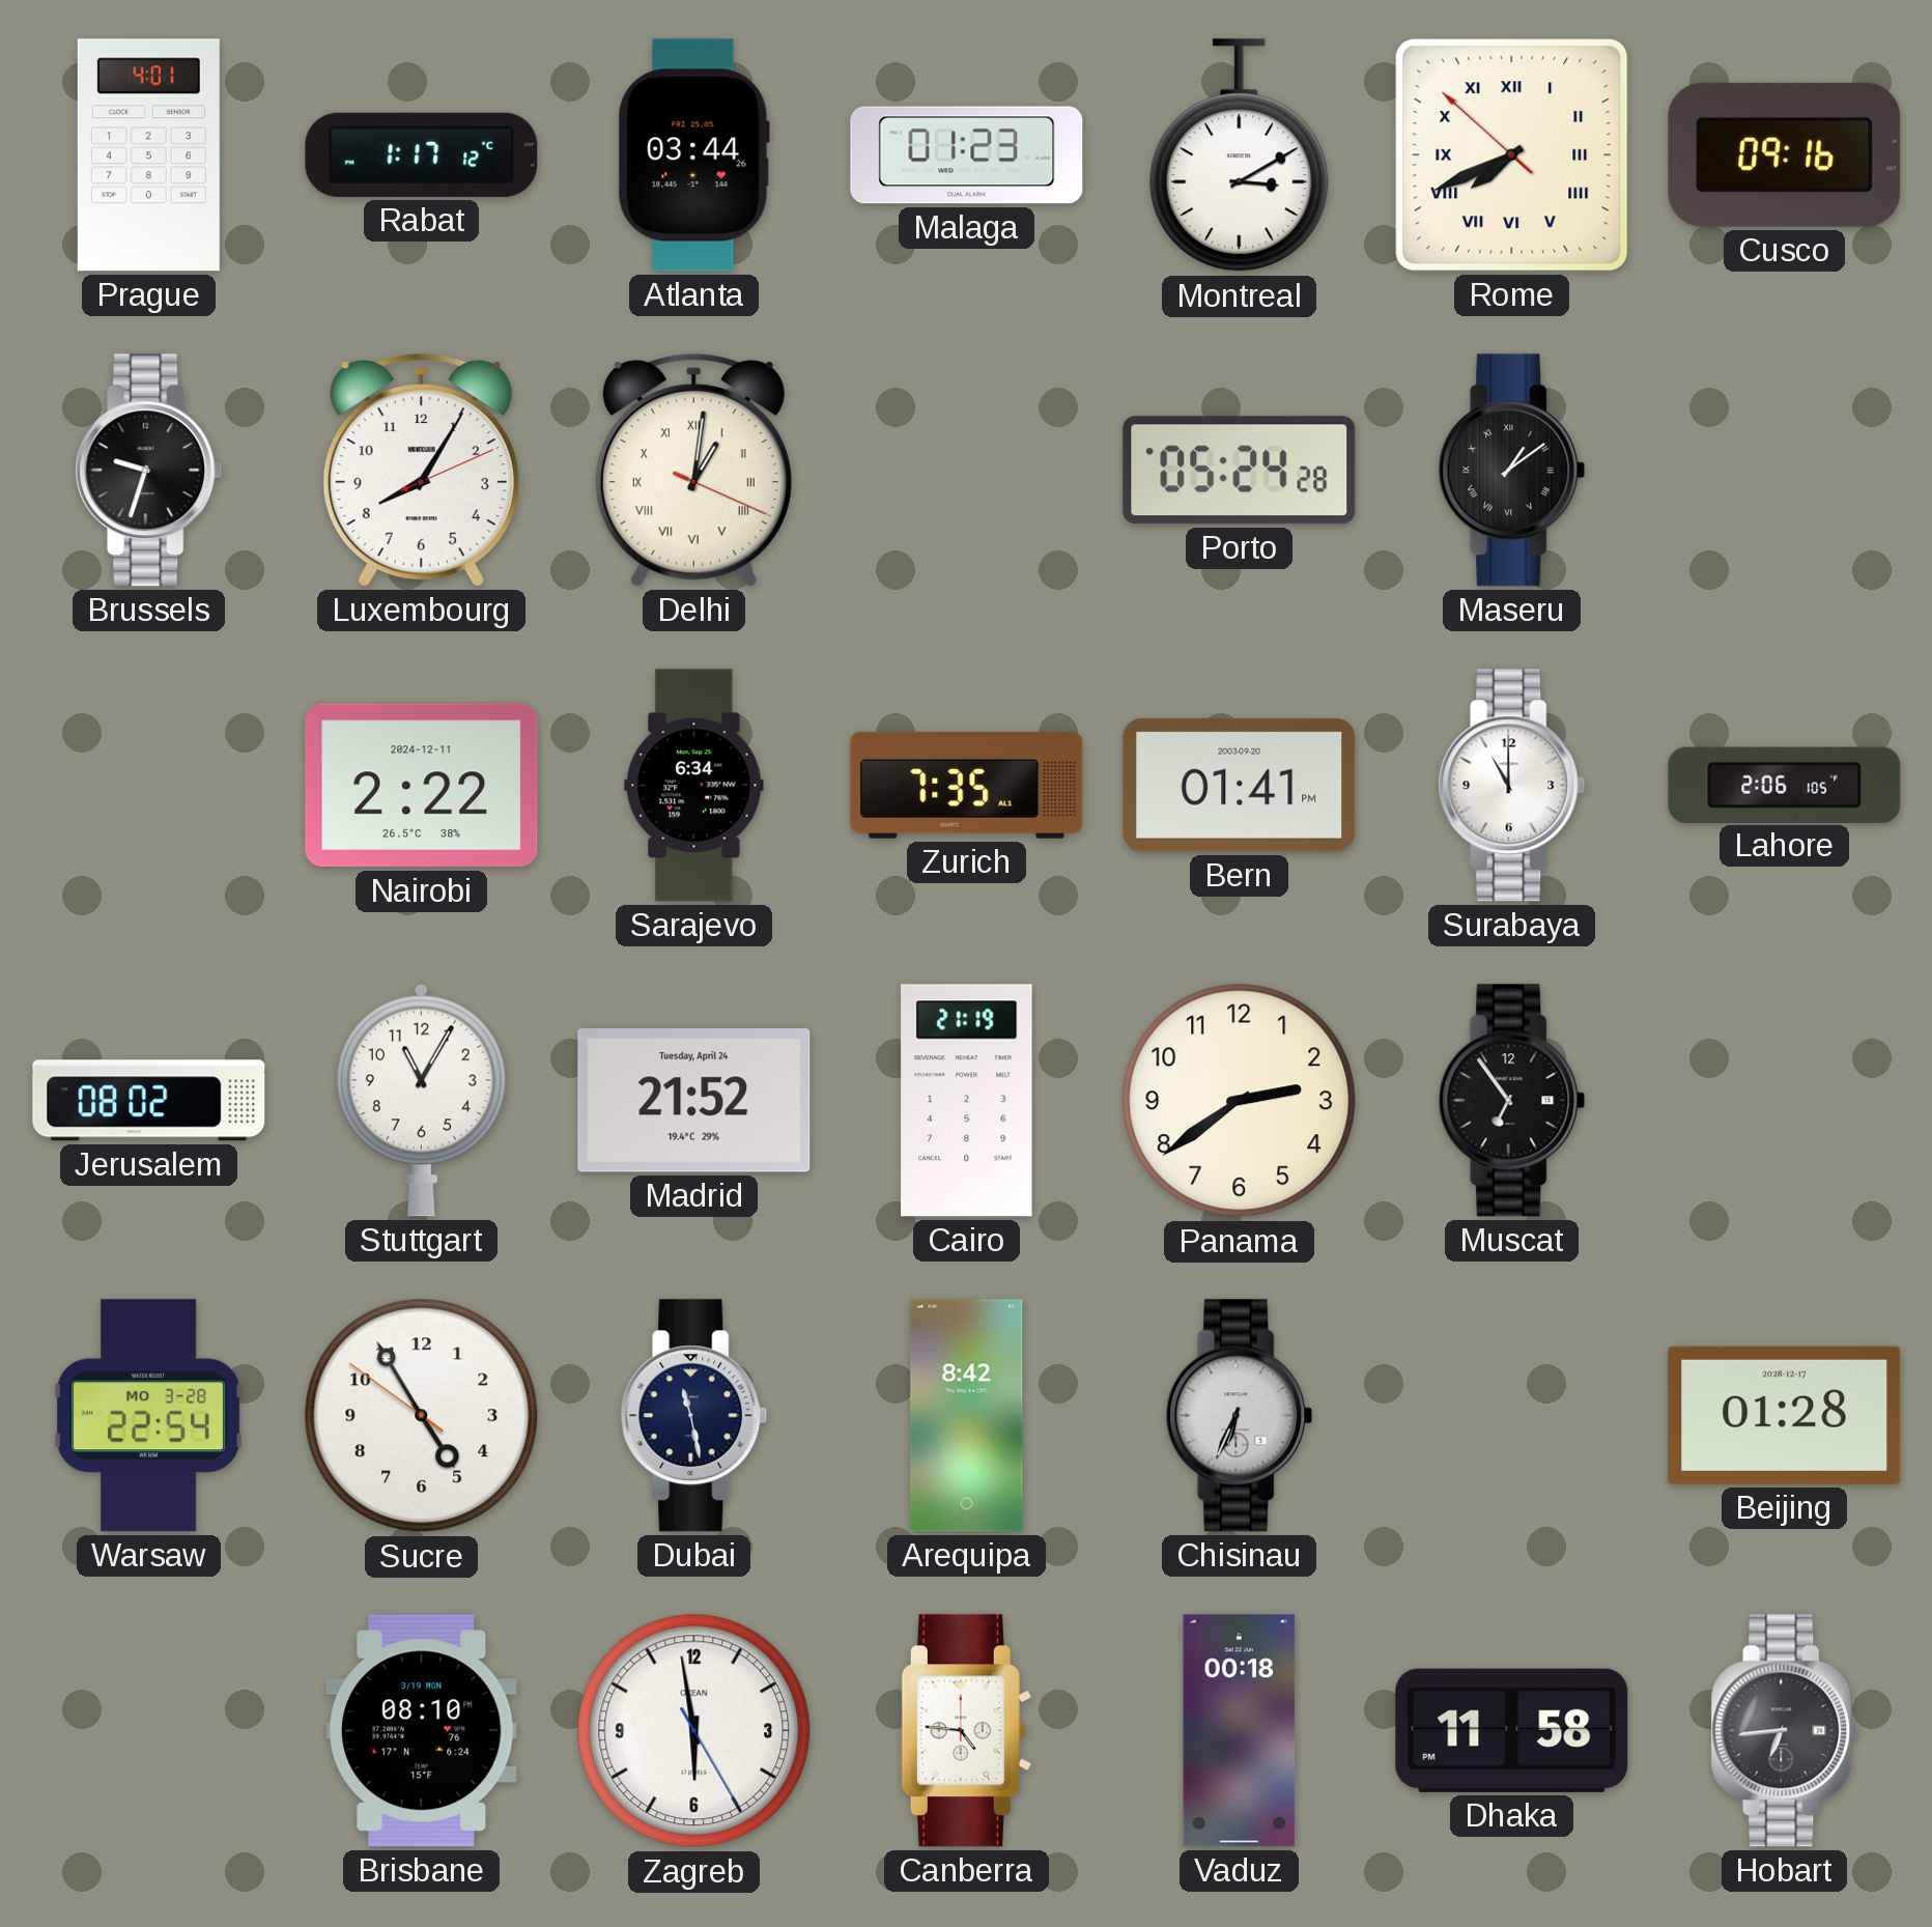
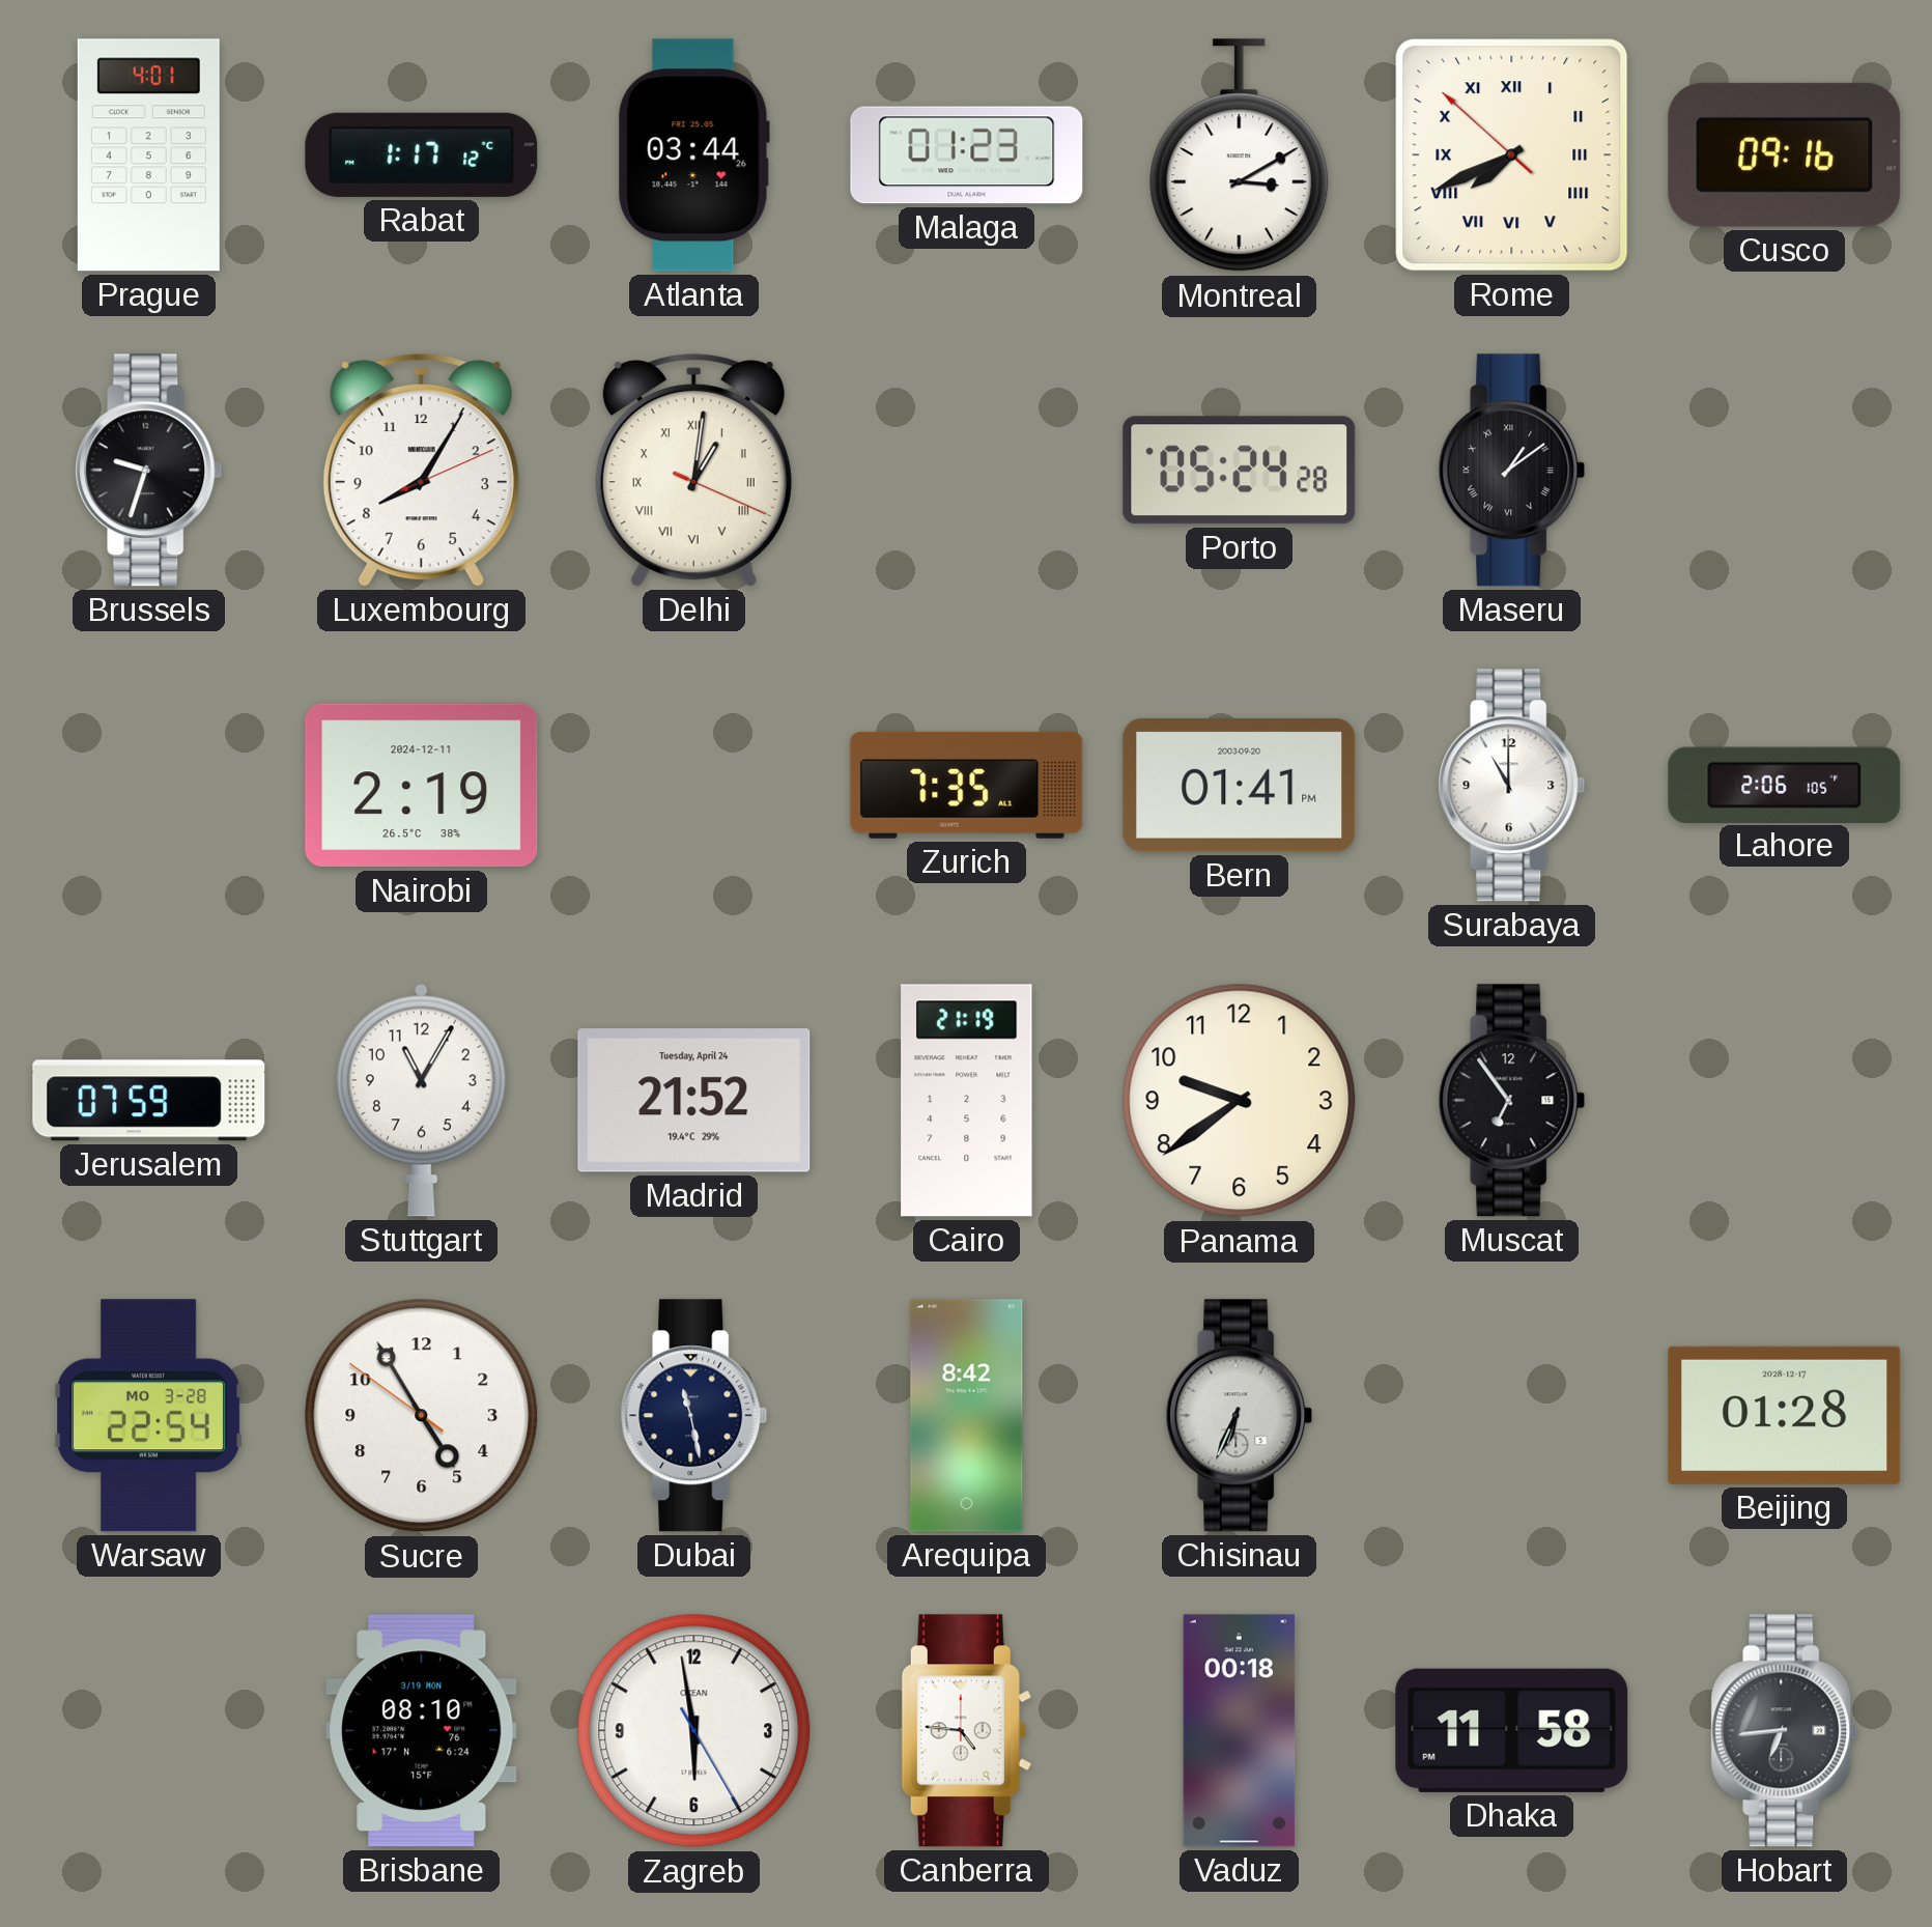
Nairobi: 2:22 -> 2:19 (422, 786)
Sarajevo: 6:34 -> none (694, 786)
Jerusalem: 08:02 -> 07:59 (149, 1101)
Panama: 2:39 -> 9:39 (1240, 1101)
